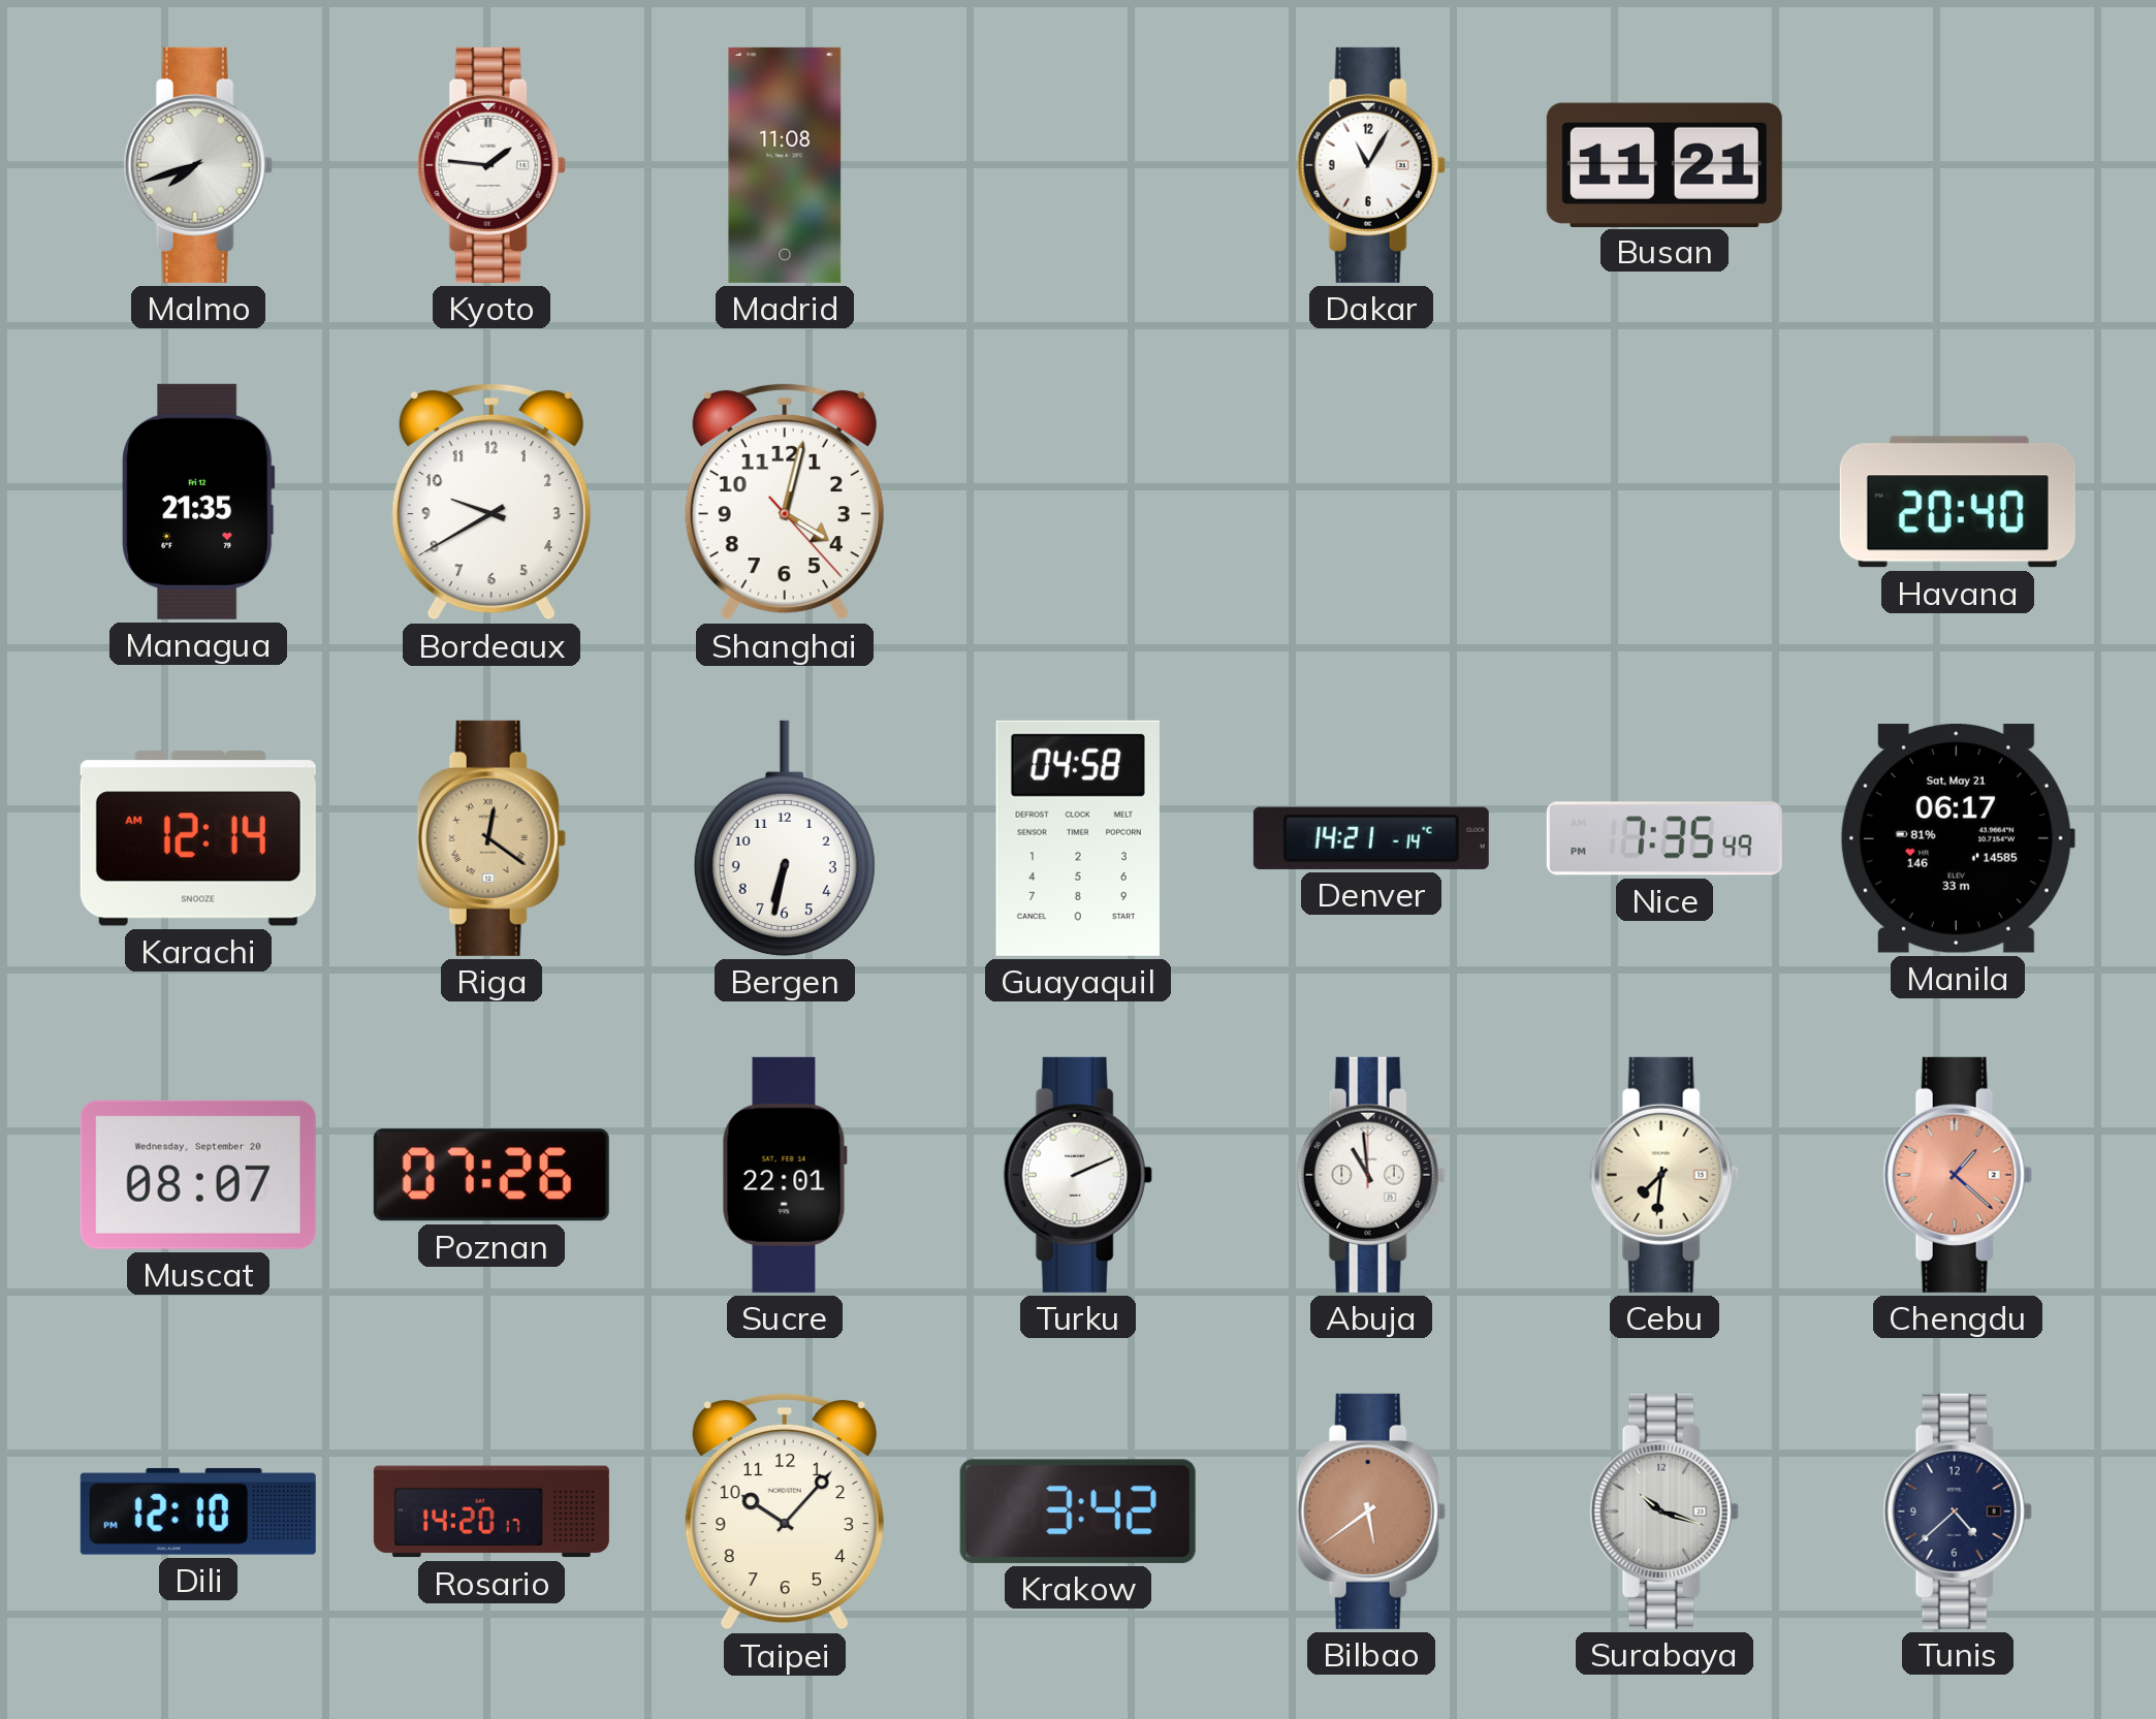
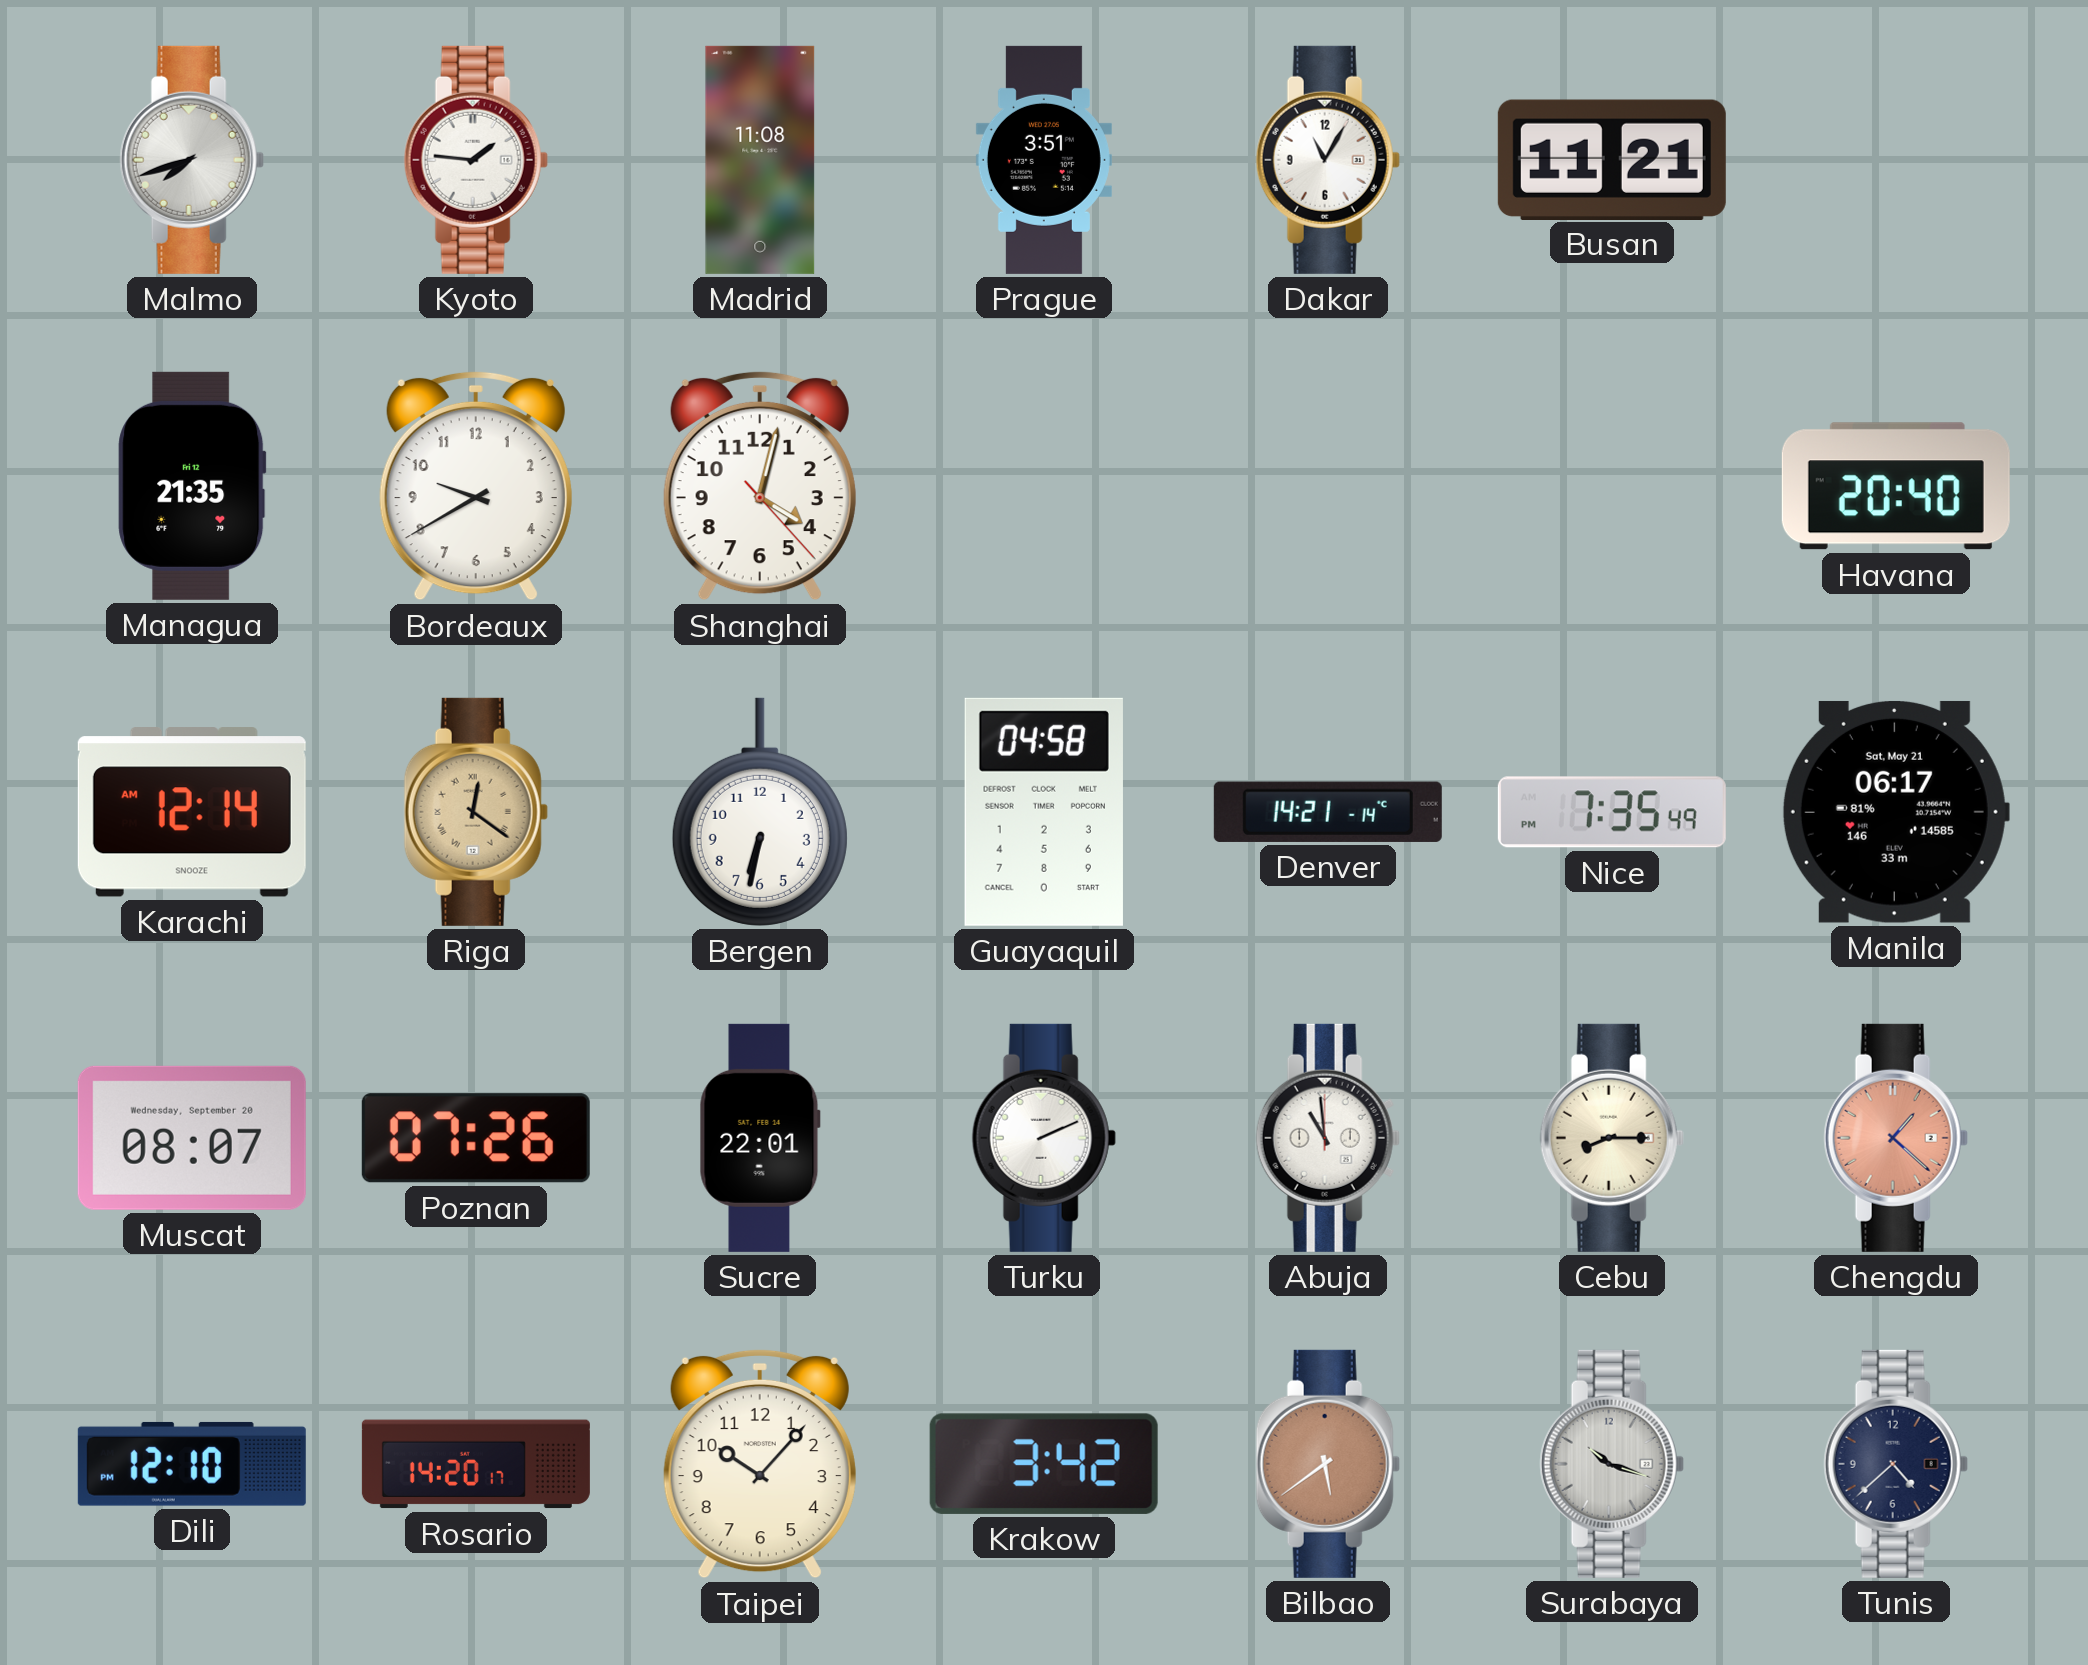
Prague: none -> 3:51 (1044, 160)
Cebu: 7:31 -> 8:15 (1612, 1138)
